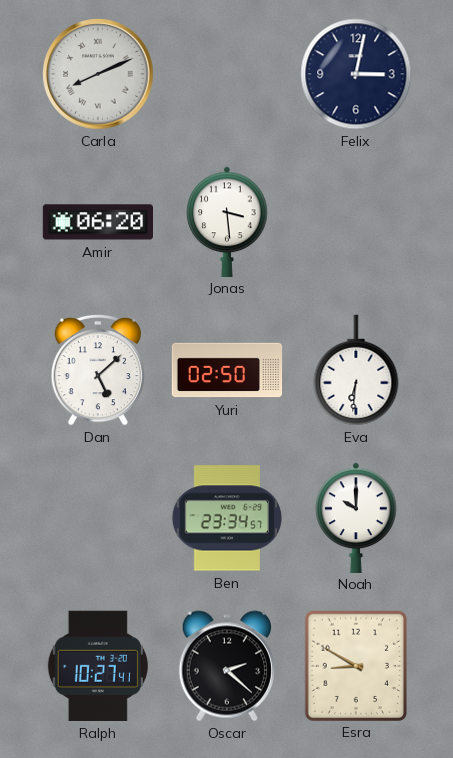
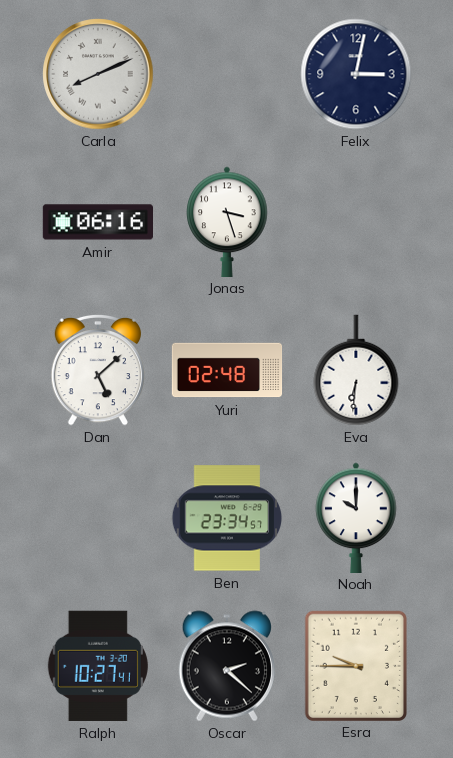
Amir: 06:20 -> 06:16 (98, 222)
Jonas: 3:29 -> 3:27 (227, 221)
Yuri: 02:50 -> 02:48 (227, 370)
Esra: 8:50 -> 9:45 (355, 665)
